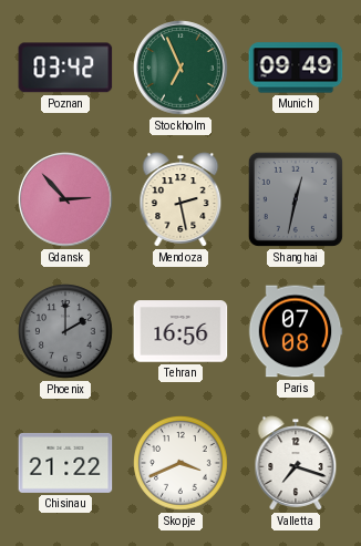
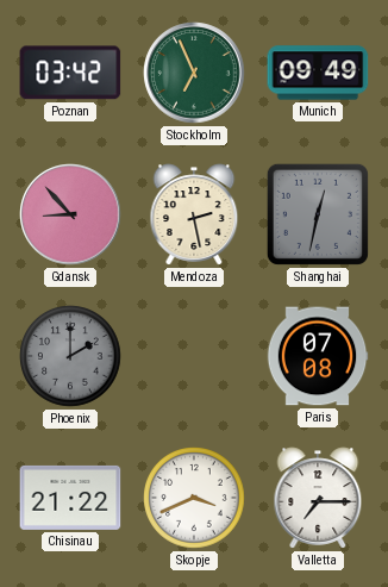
Gdansk: 2:53 -> 8:53 (70, 214)
Tehran: 16:56 -> none (180, 331)
Valletta: 7:18 -> 7:15 (318, 498)
